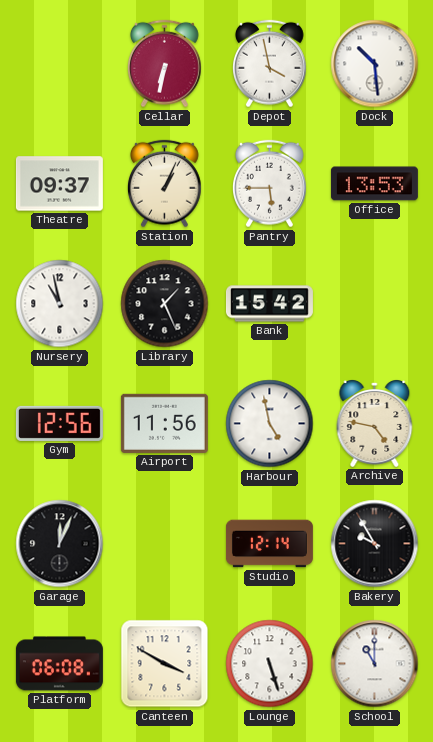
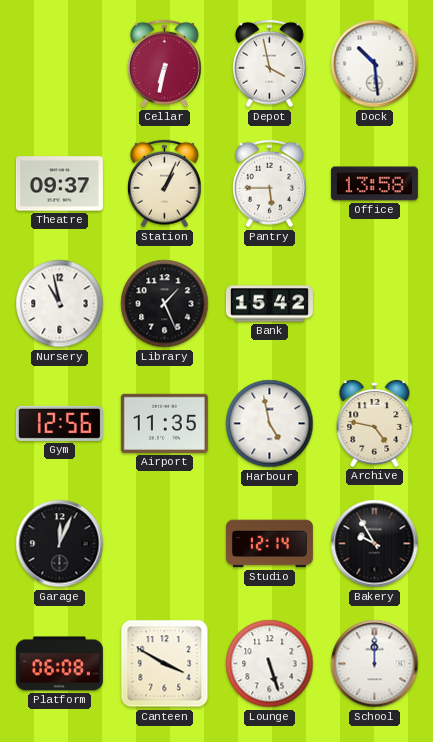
Office: 13:53 -> 13:58 (374, 184)
Airport: 11:56 -> 11:35 (164, 423)
School: 11:00 -> 12:00 (375, 664)
